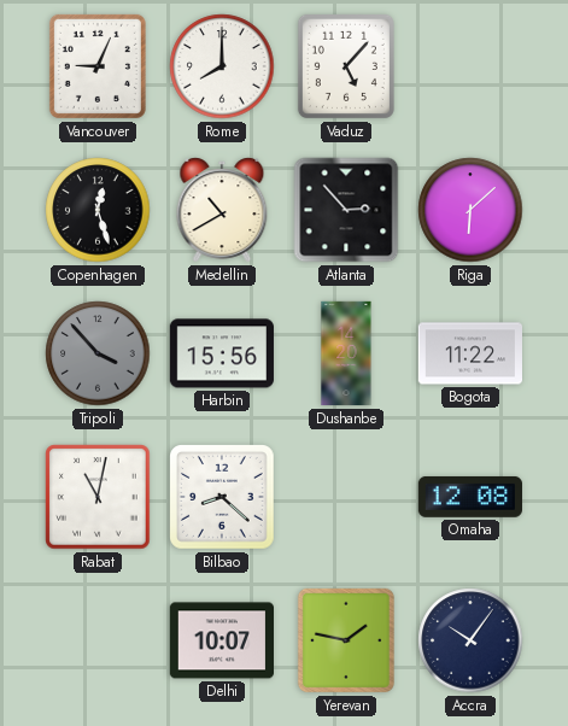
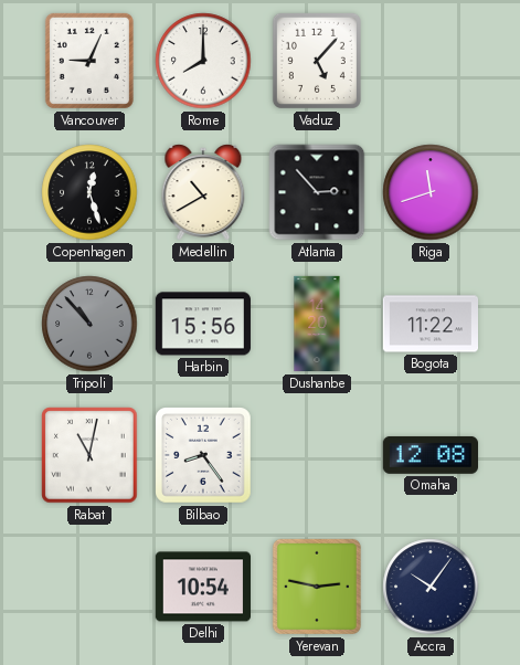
Riga: 6:08 -> 11:42 (431, 192)
Tripoli: 3:53 -> 10:53 (89, 324)
Bilbao: 8:22 -> 8:24 (204, 456)
Delhi: 10:07 -> 10:54 (202, 587)
Yerevan: 1:47 -> 2:47 (317, 587)
